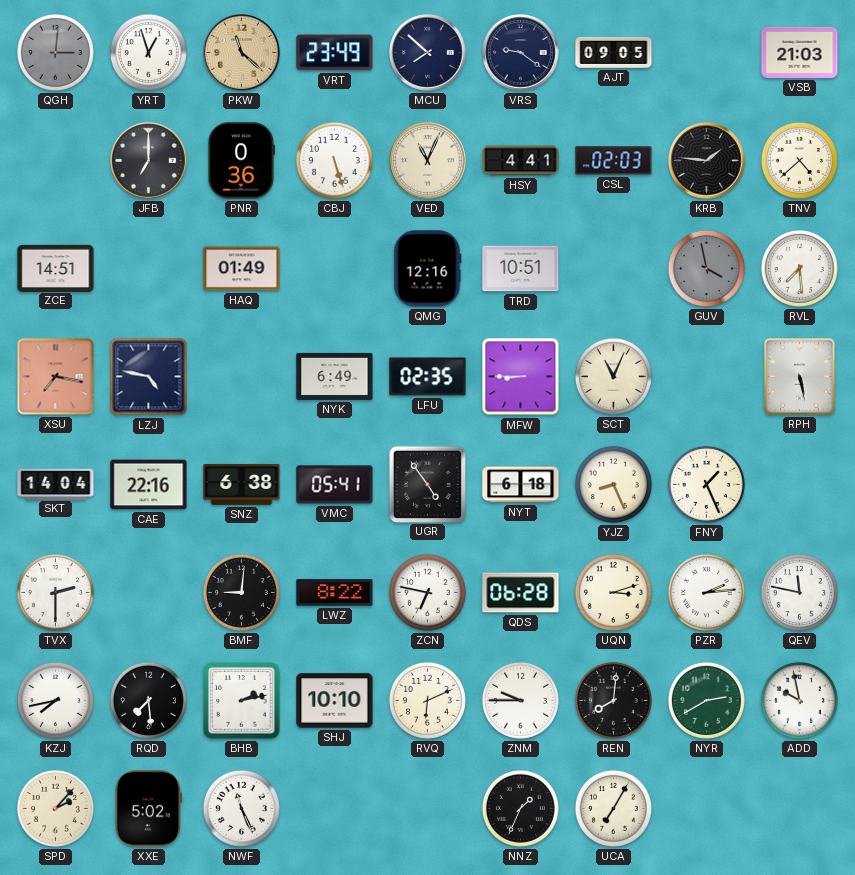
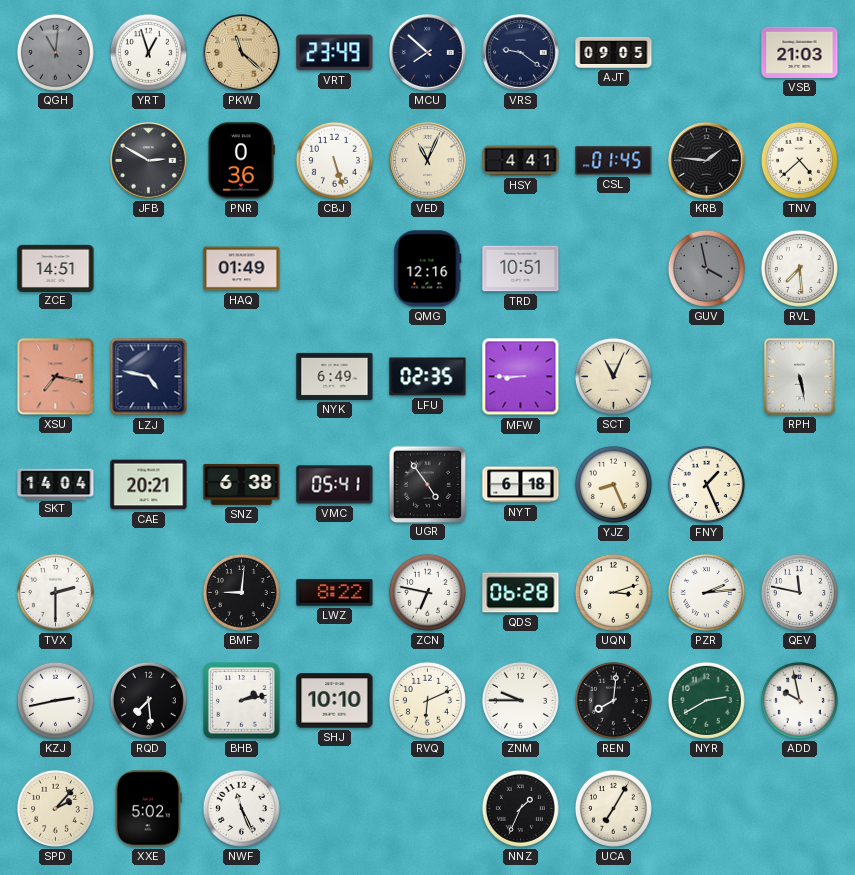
QGH: 3:01 -> 11:01 (55, 52)
JFB: 7:00 -> 2:50 (149, 161)
CSL: 02:03 -> 01:45 (614, 161)
CAE: 22:16 -> 20:21 (149, 485)
KZJ: 7:43 -> 2:43 (55, 700)
